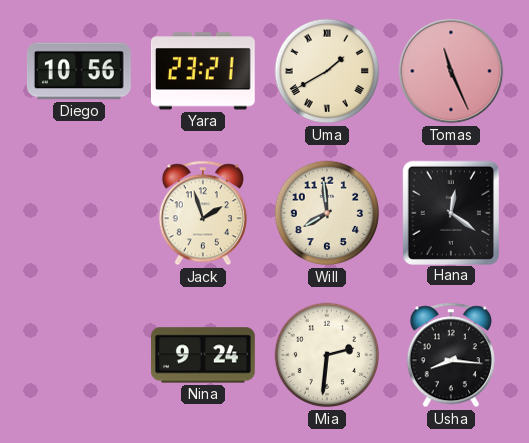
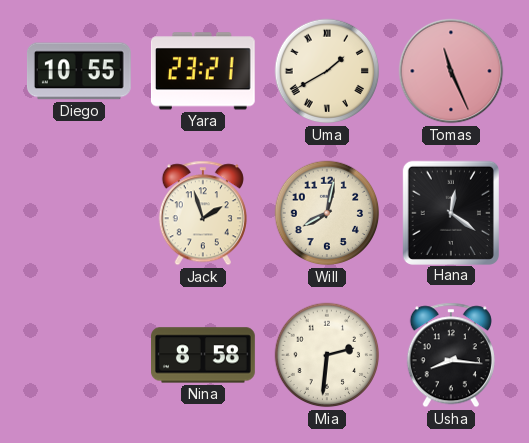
Diego: 10:56 -> 10:55 (79, 71)
Will: 7:59 -> 8:02 (327, 213)
Nina: 9:24 -> 8:58 (204, 355)
